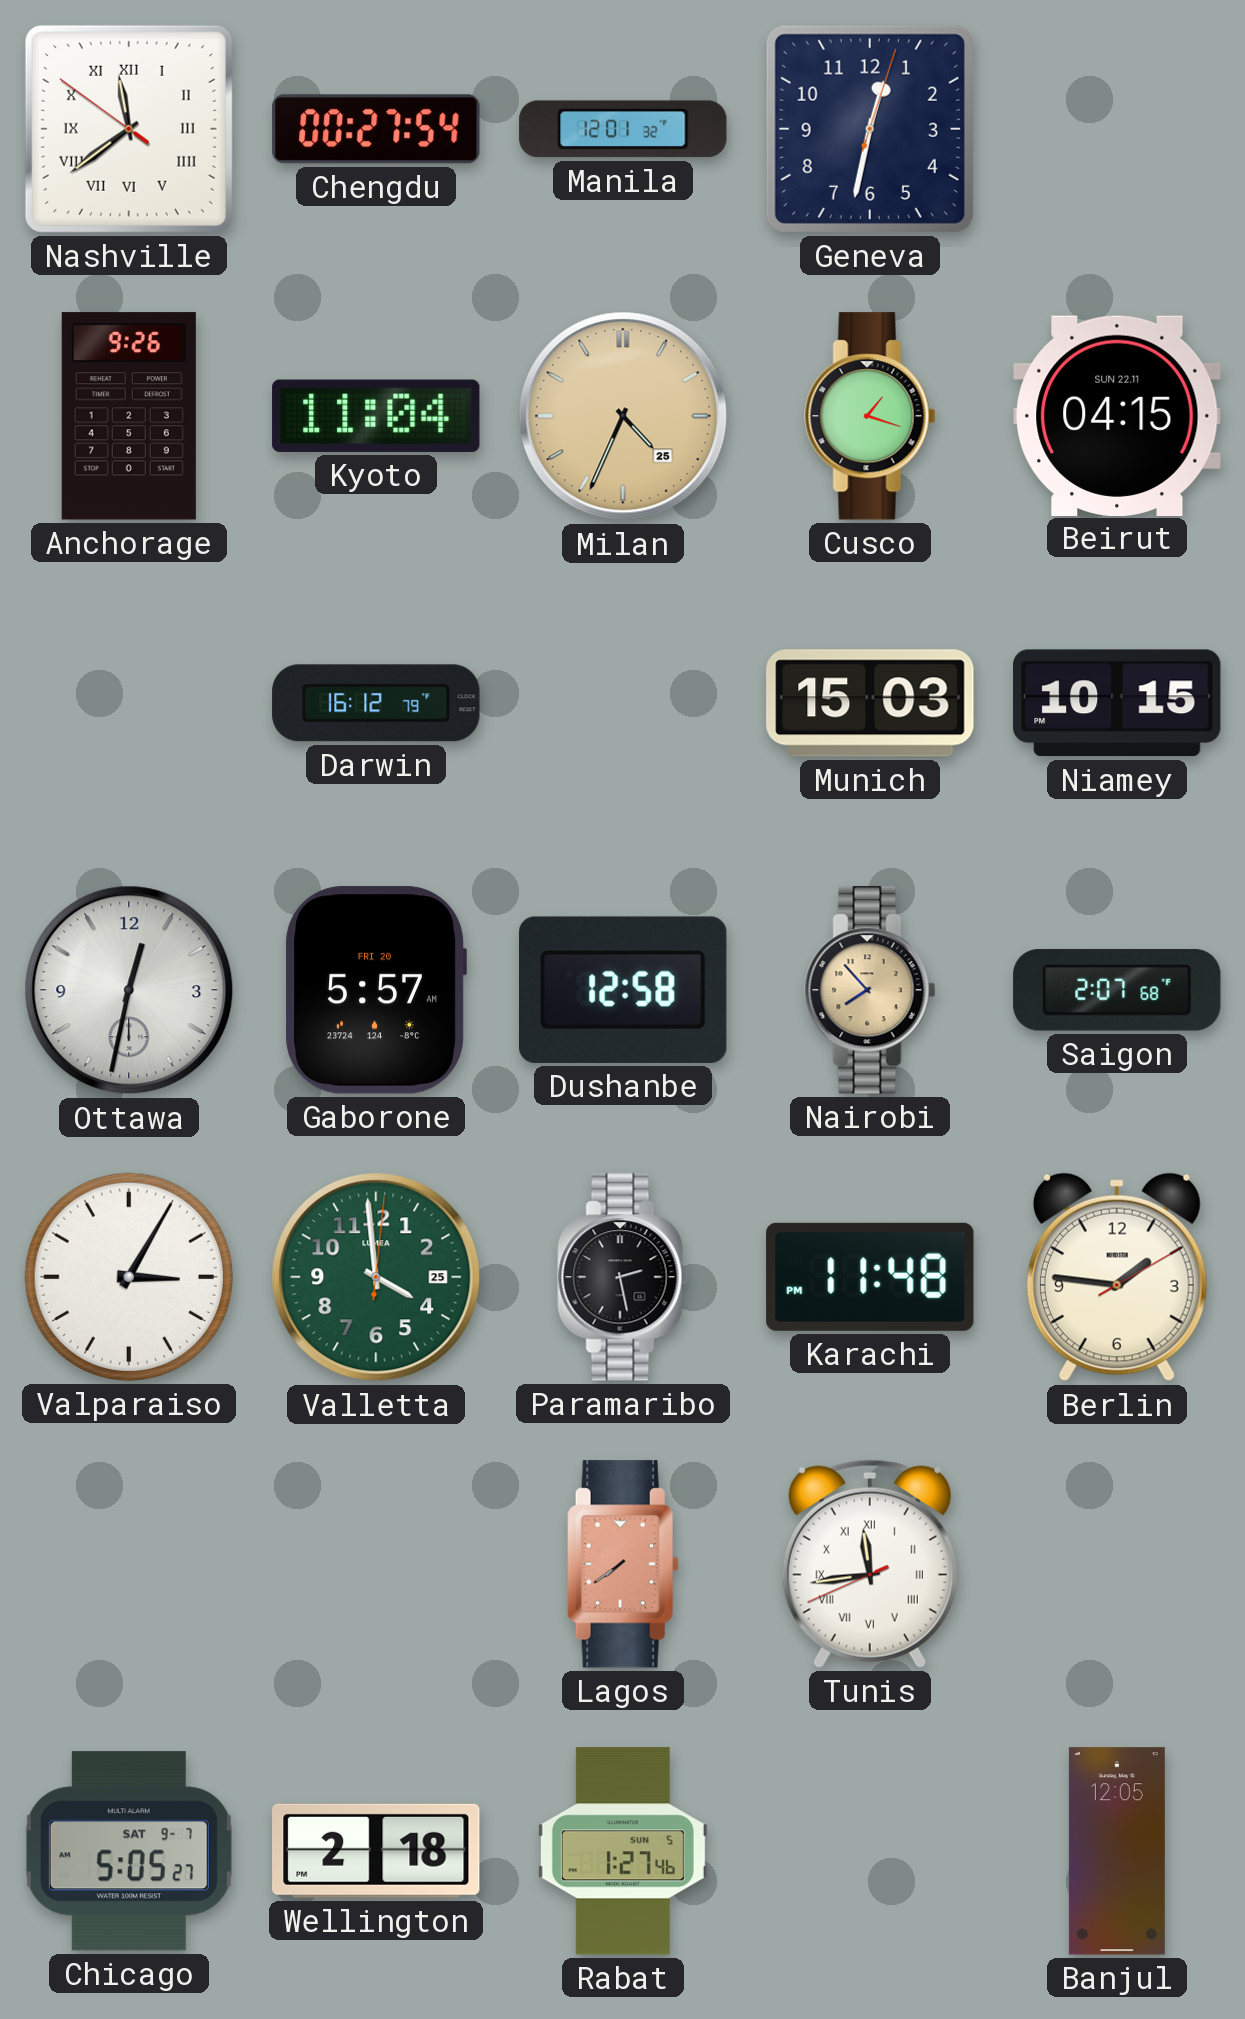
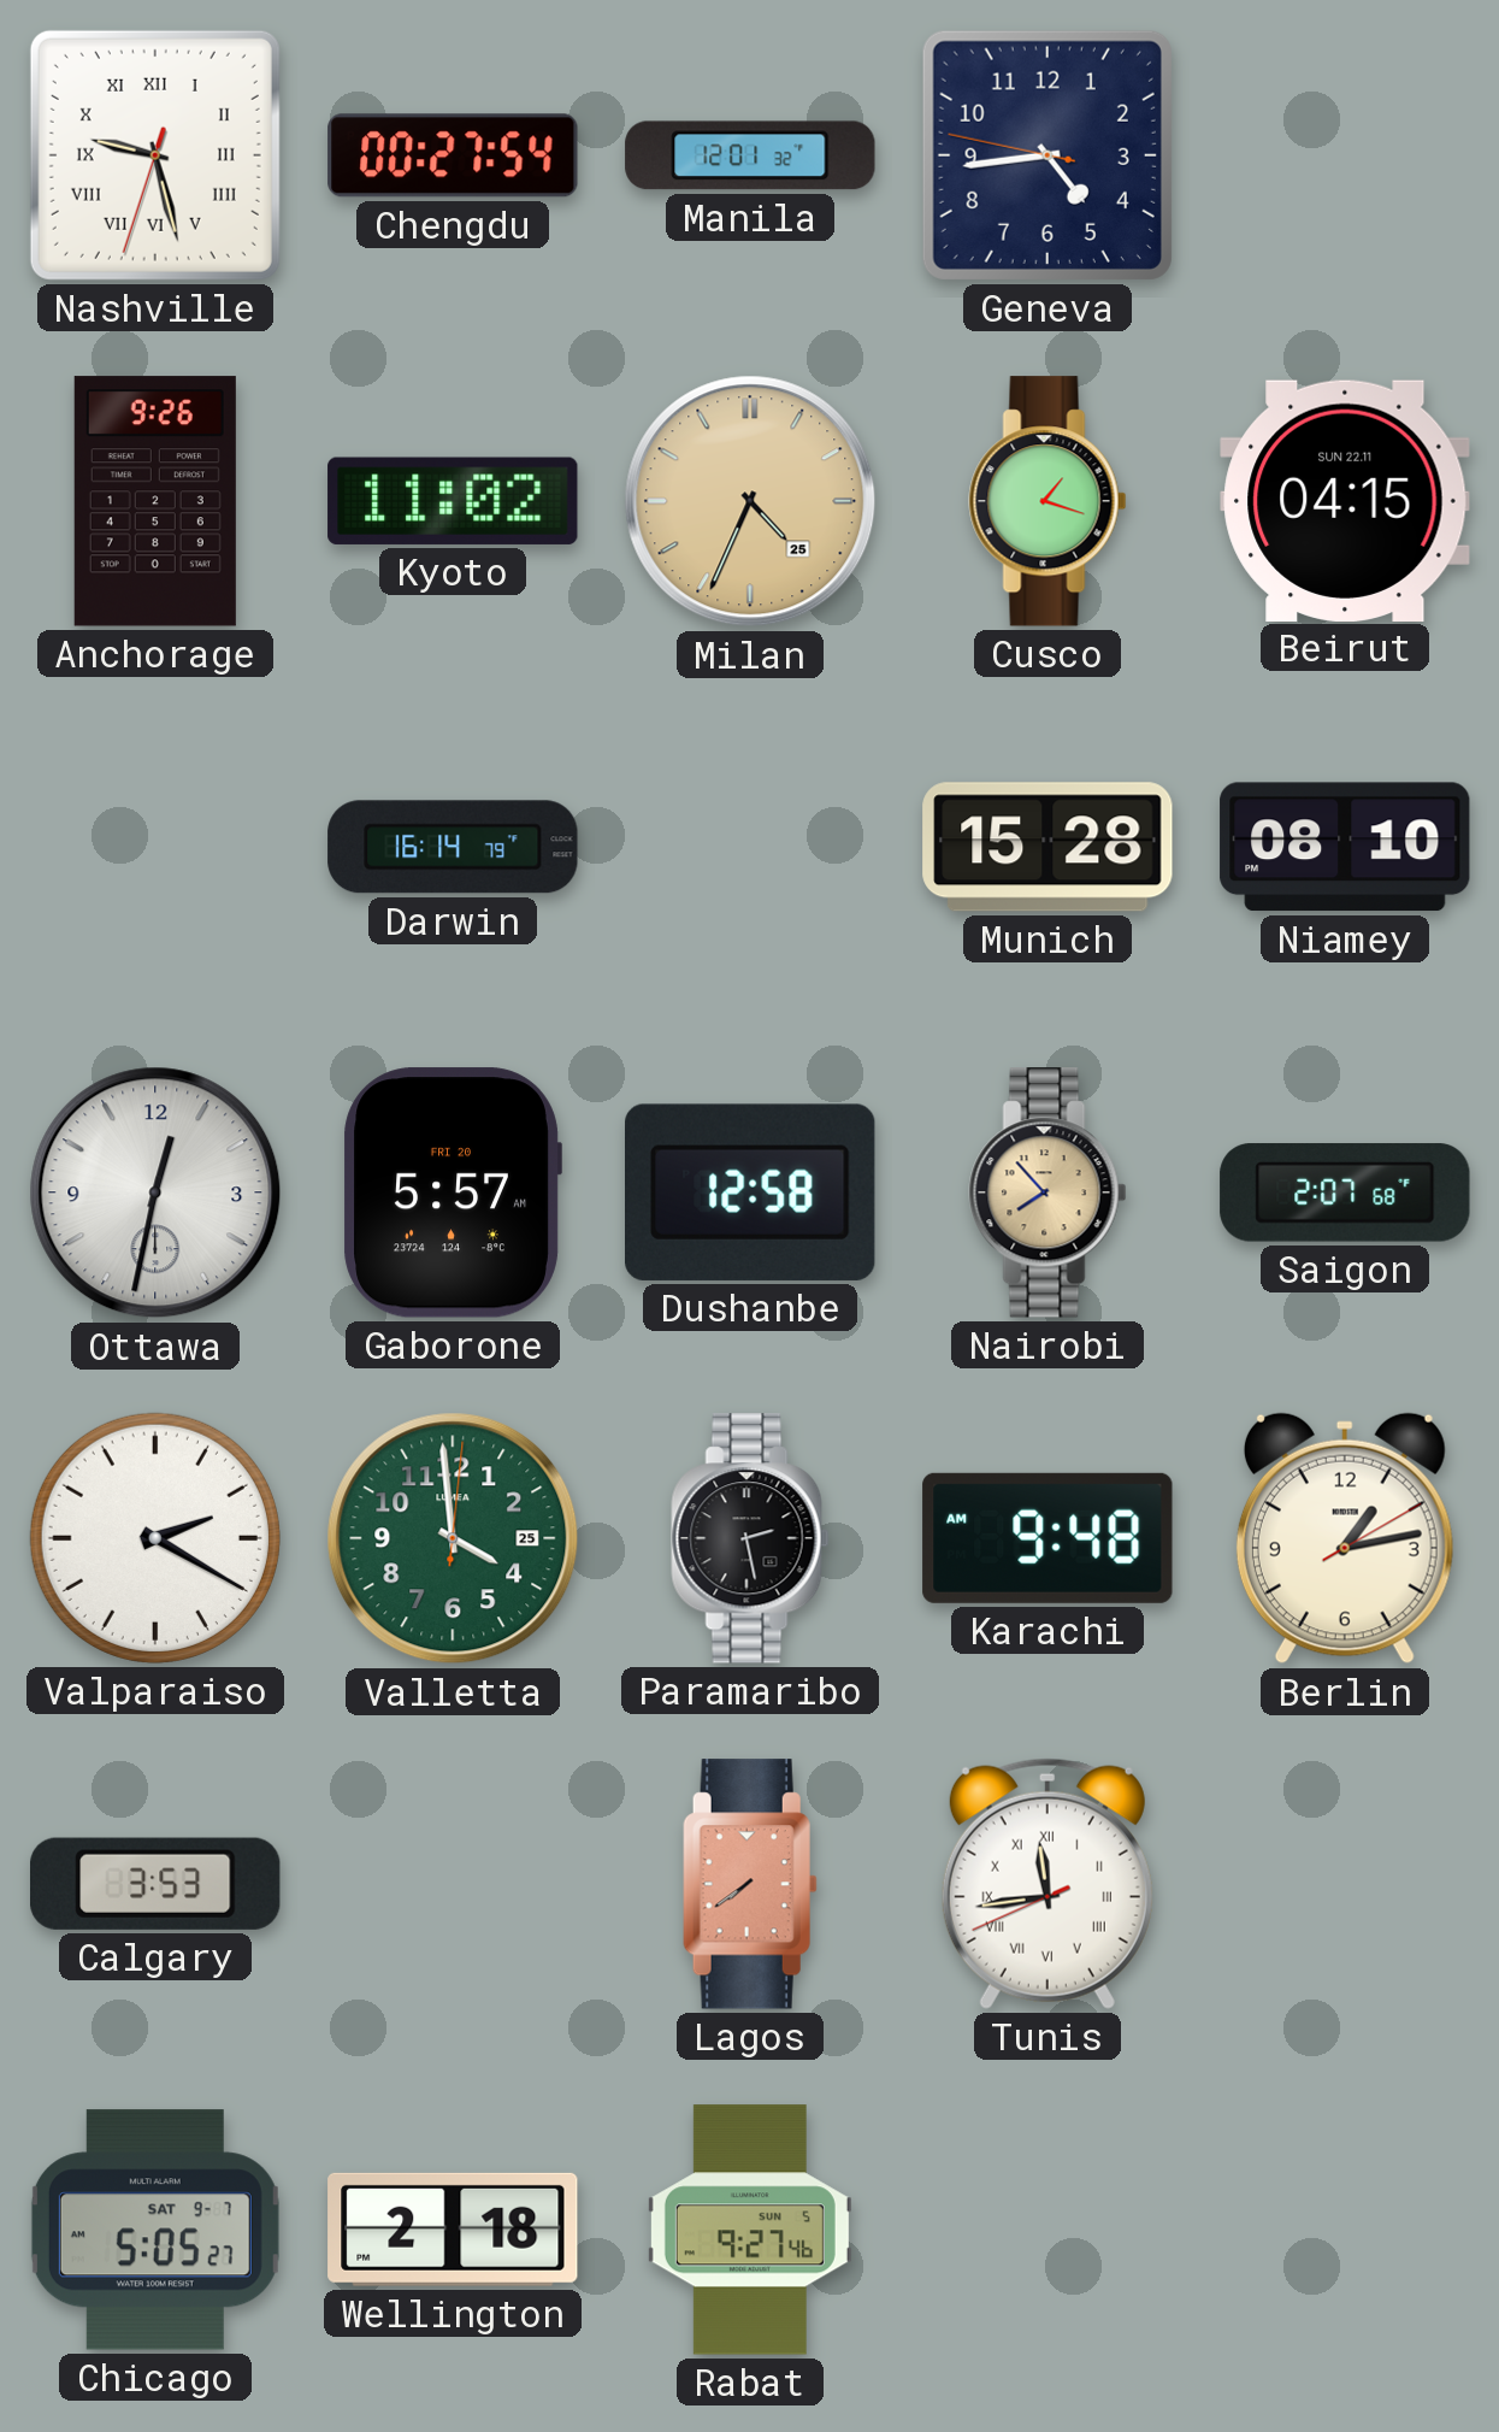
Nashville: 11:38 -> 9:27 (155, 155)
Geneva: 12:32 -> 4:43 (1047, 155)
Kyoto: 11:04 -> 11:02 (453, 501)
Darwin: 16:12 -> 16:14 (453, 847)
Munich: 15:03 -> 15:28 (1047, 847)
Niamey: 10:15 -> 08:10 (1345, 847)
Valparaiso: 3:05 -> 2:20 (155, 1538)
Karachi: 11:48 -> 9:48 (1047, 1538)
Berlin: 1:46 -> 1:13 (1345, 1538)
Calgary: none -> 3:53 (157, 1884)
Rabat: 1:27 -> 9:27 (750, 2230)
Banjul: 12:05 -> none (1117, 1851)
